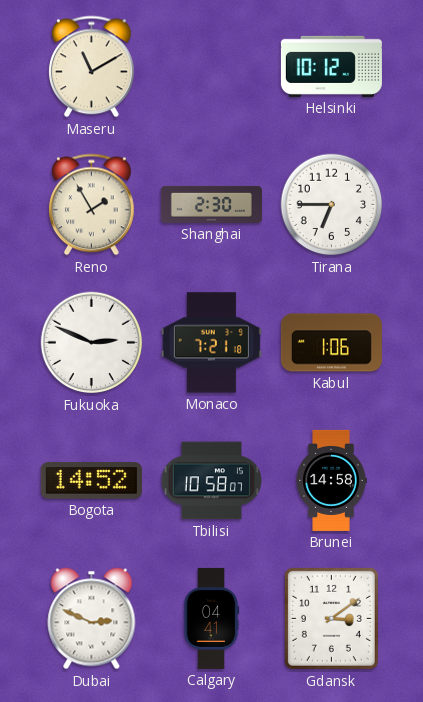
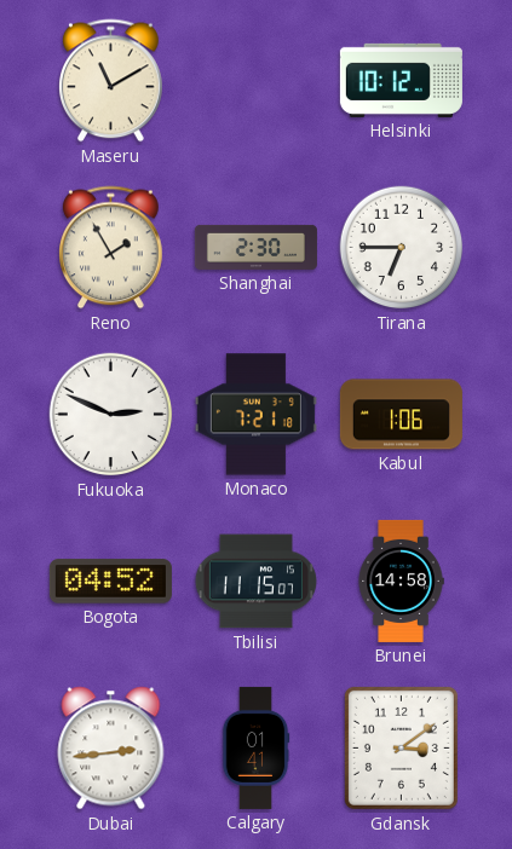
Bogota: 14:52 -> 04:52 (110, 582)
Tbilisi: 10:58 -> 11:15 (255, 582)
Dubai: 2:49 -> 2:44 (111, 749)
Calgary: 04:41 -> 01:41 (255, 747)
